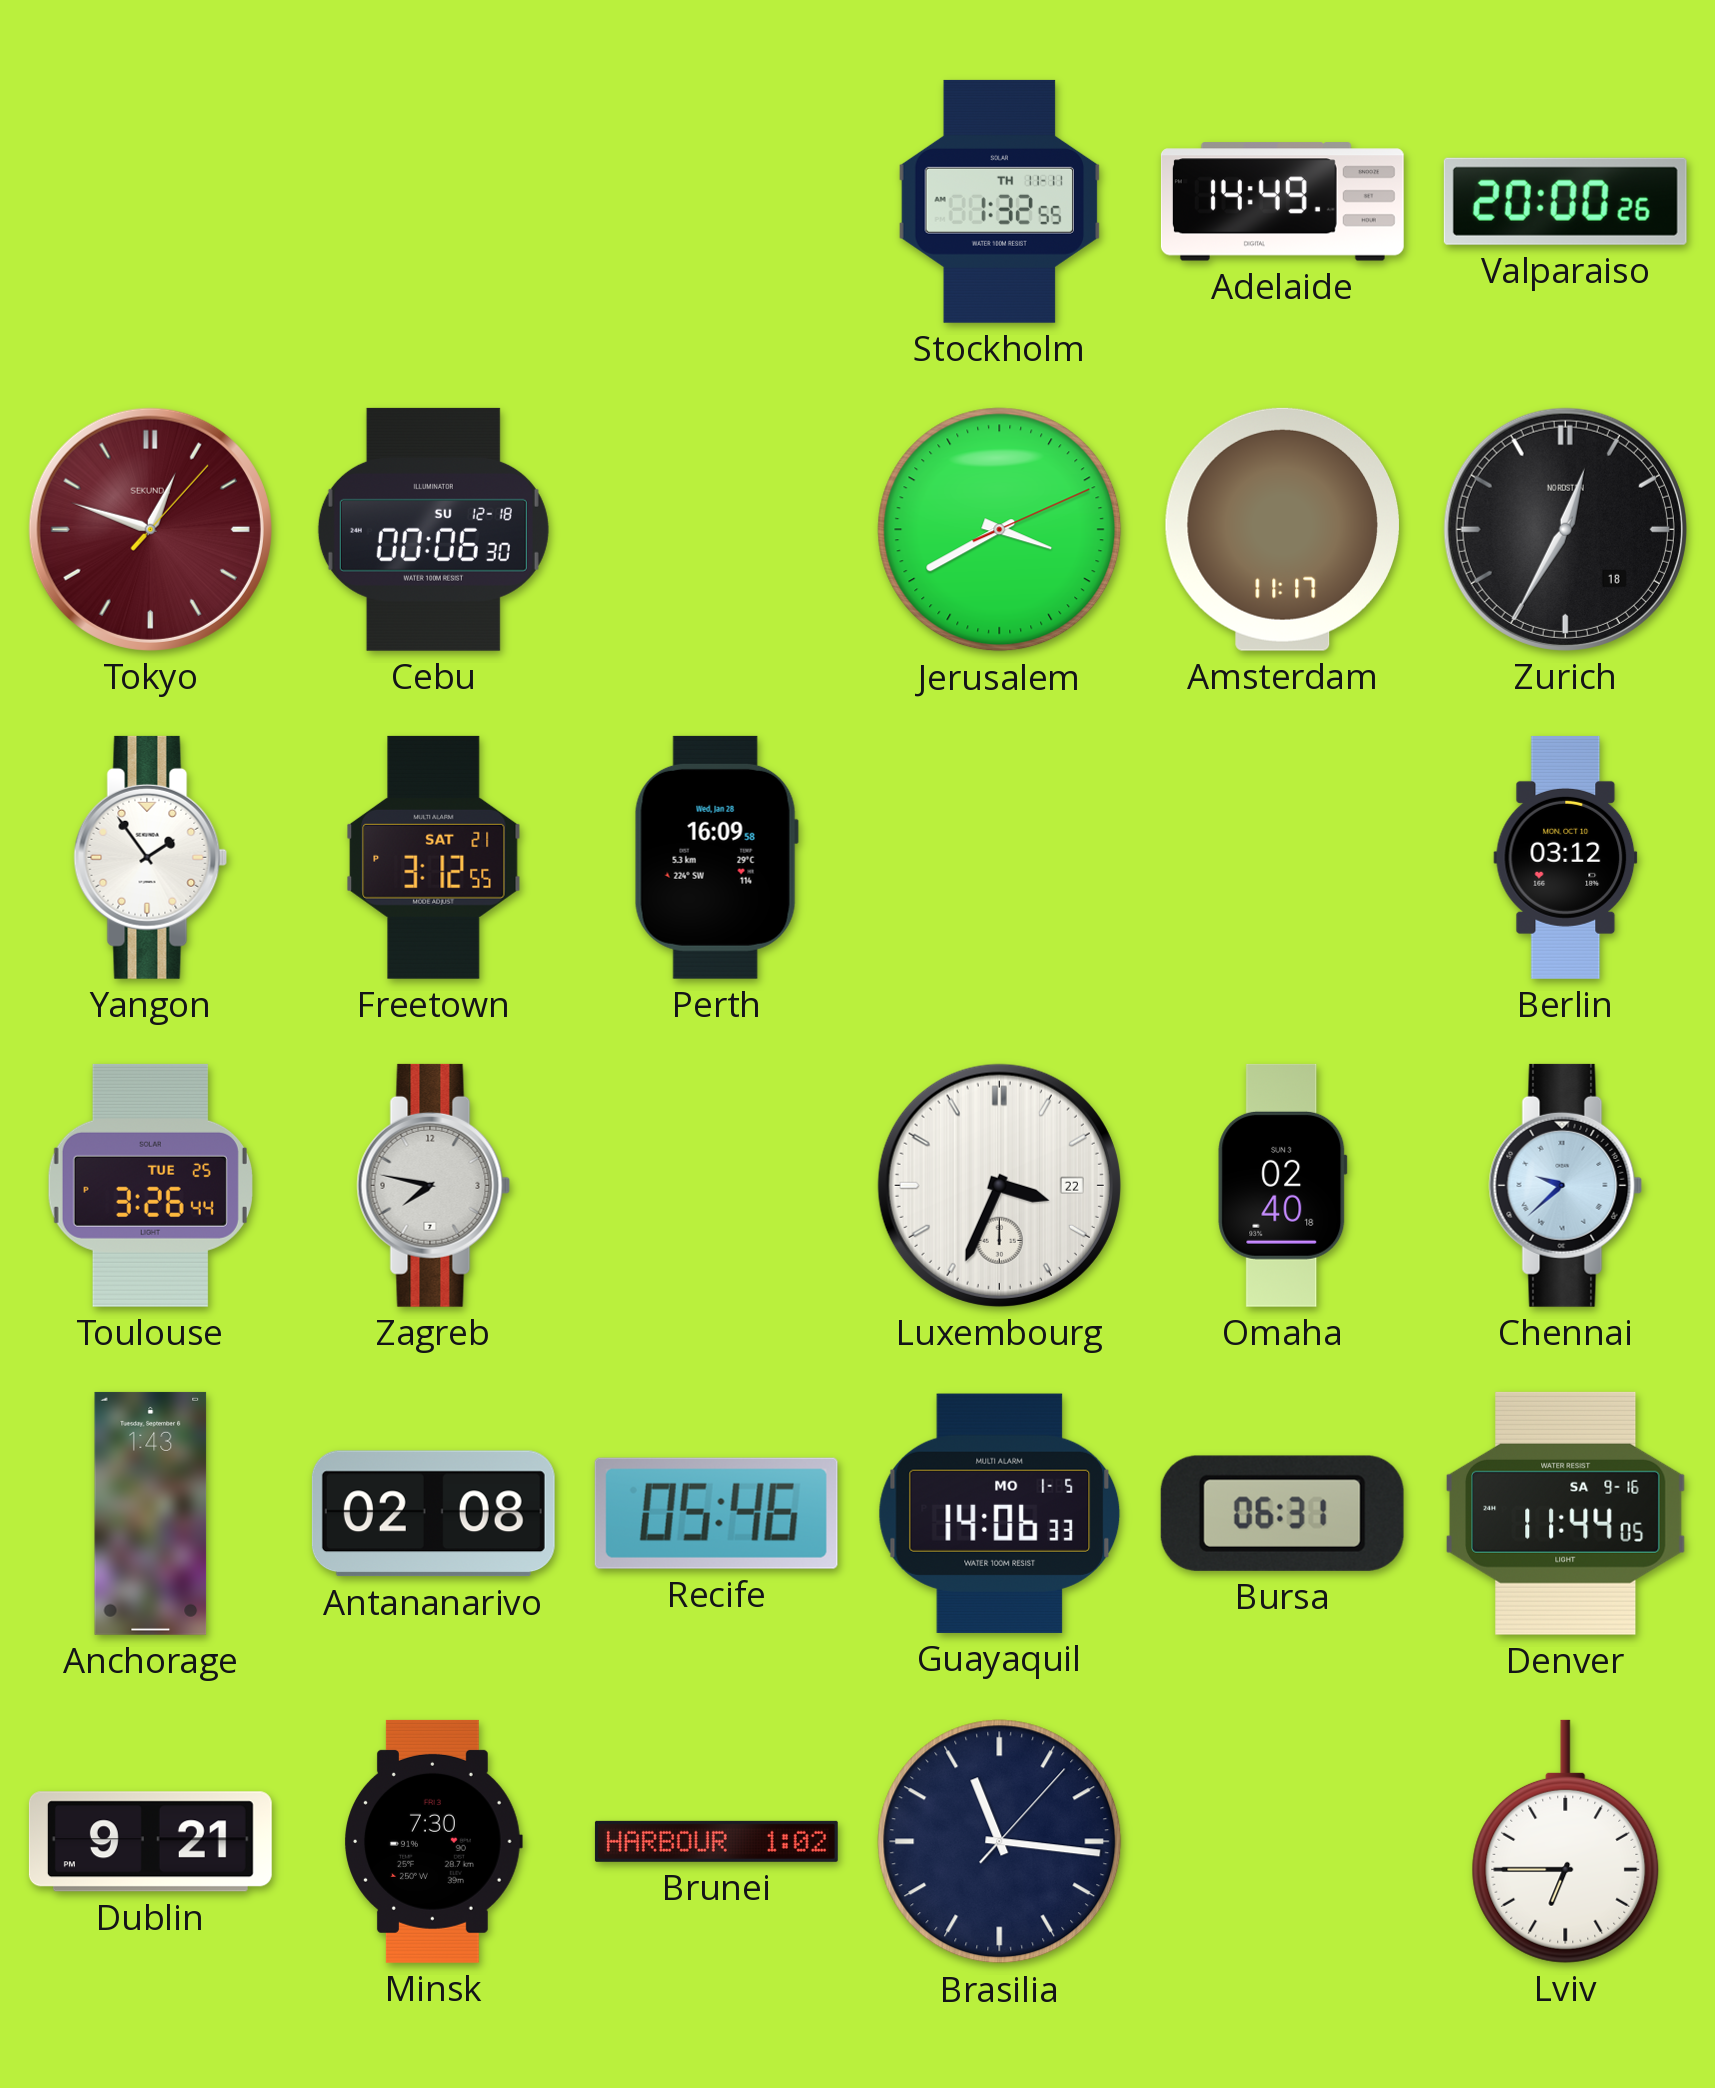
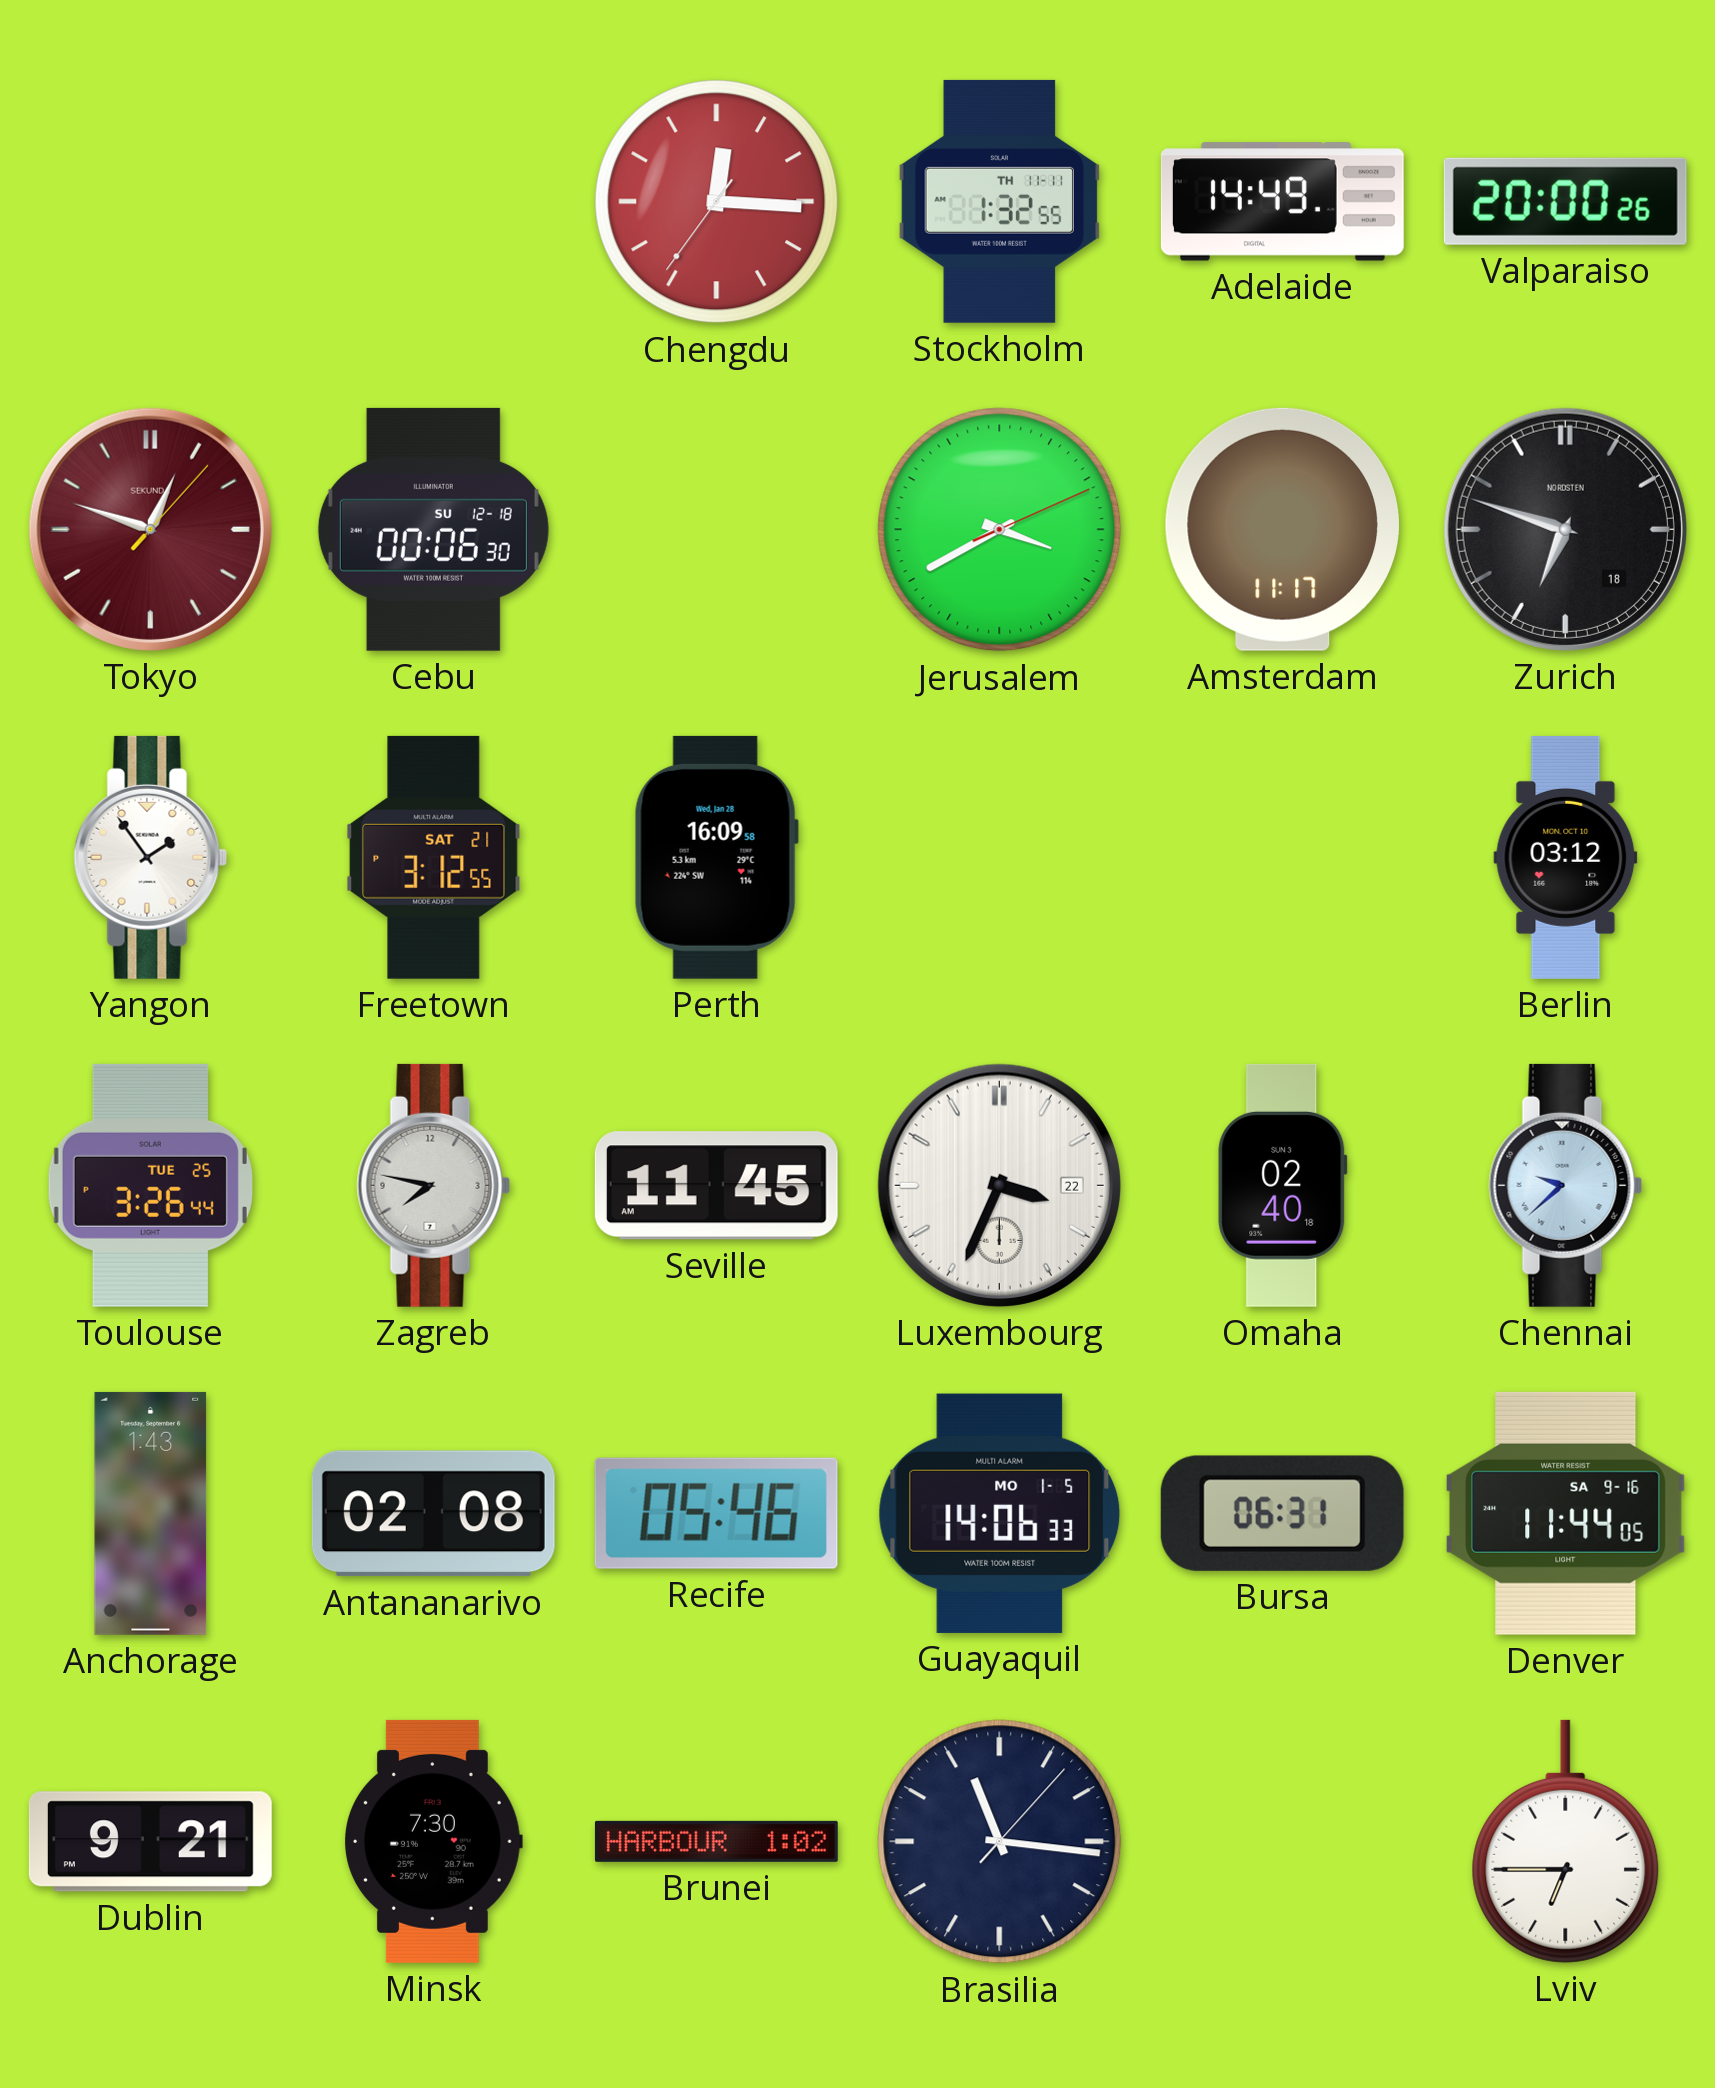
Chengdu: none -> 12:15 (717, 202)
Zurich: 12:35 -> 6:48 (1565, 529)
Seville: none -> 11:45 (716, 1186)
